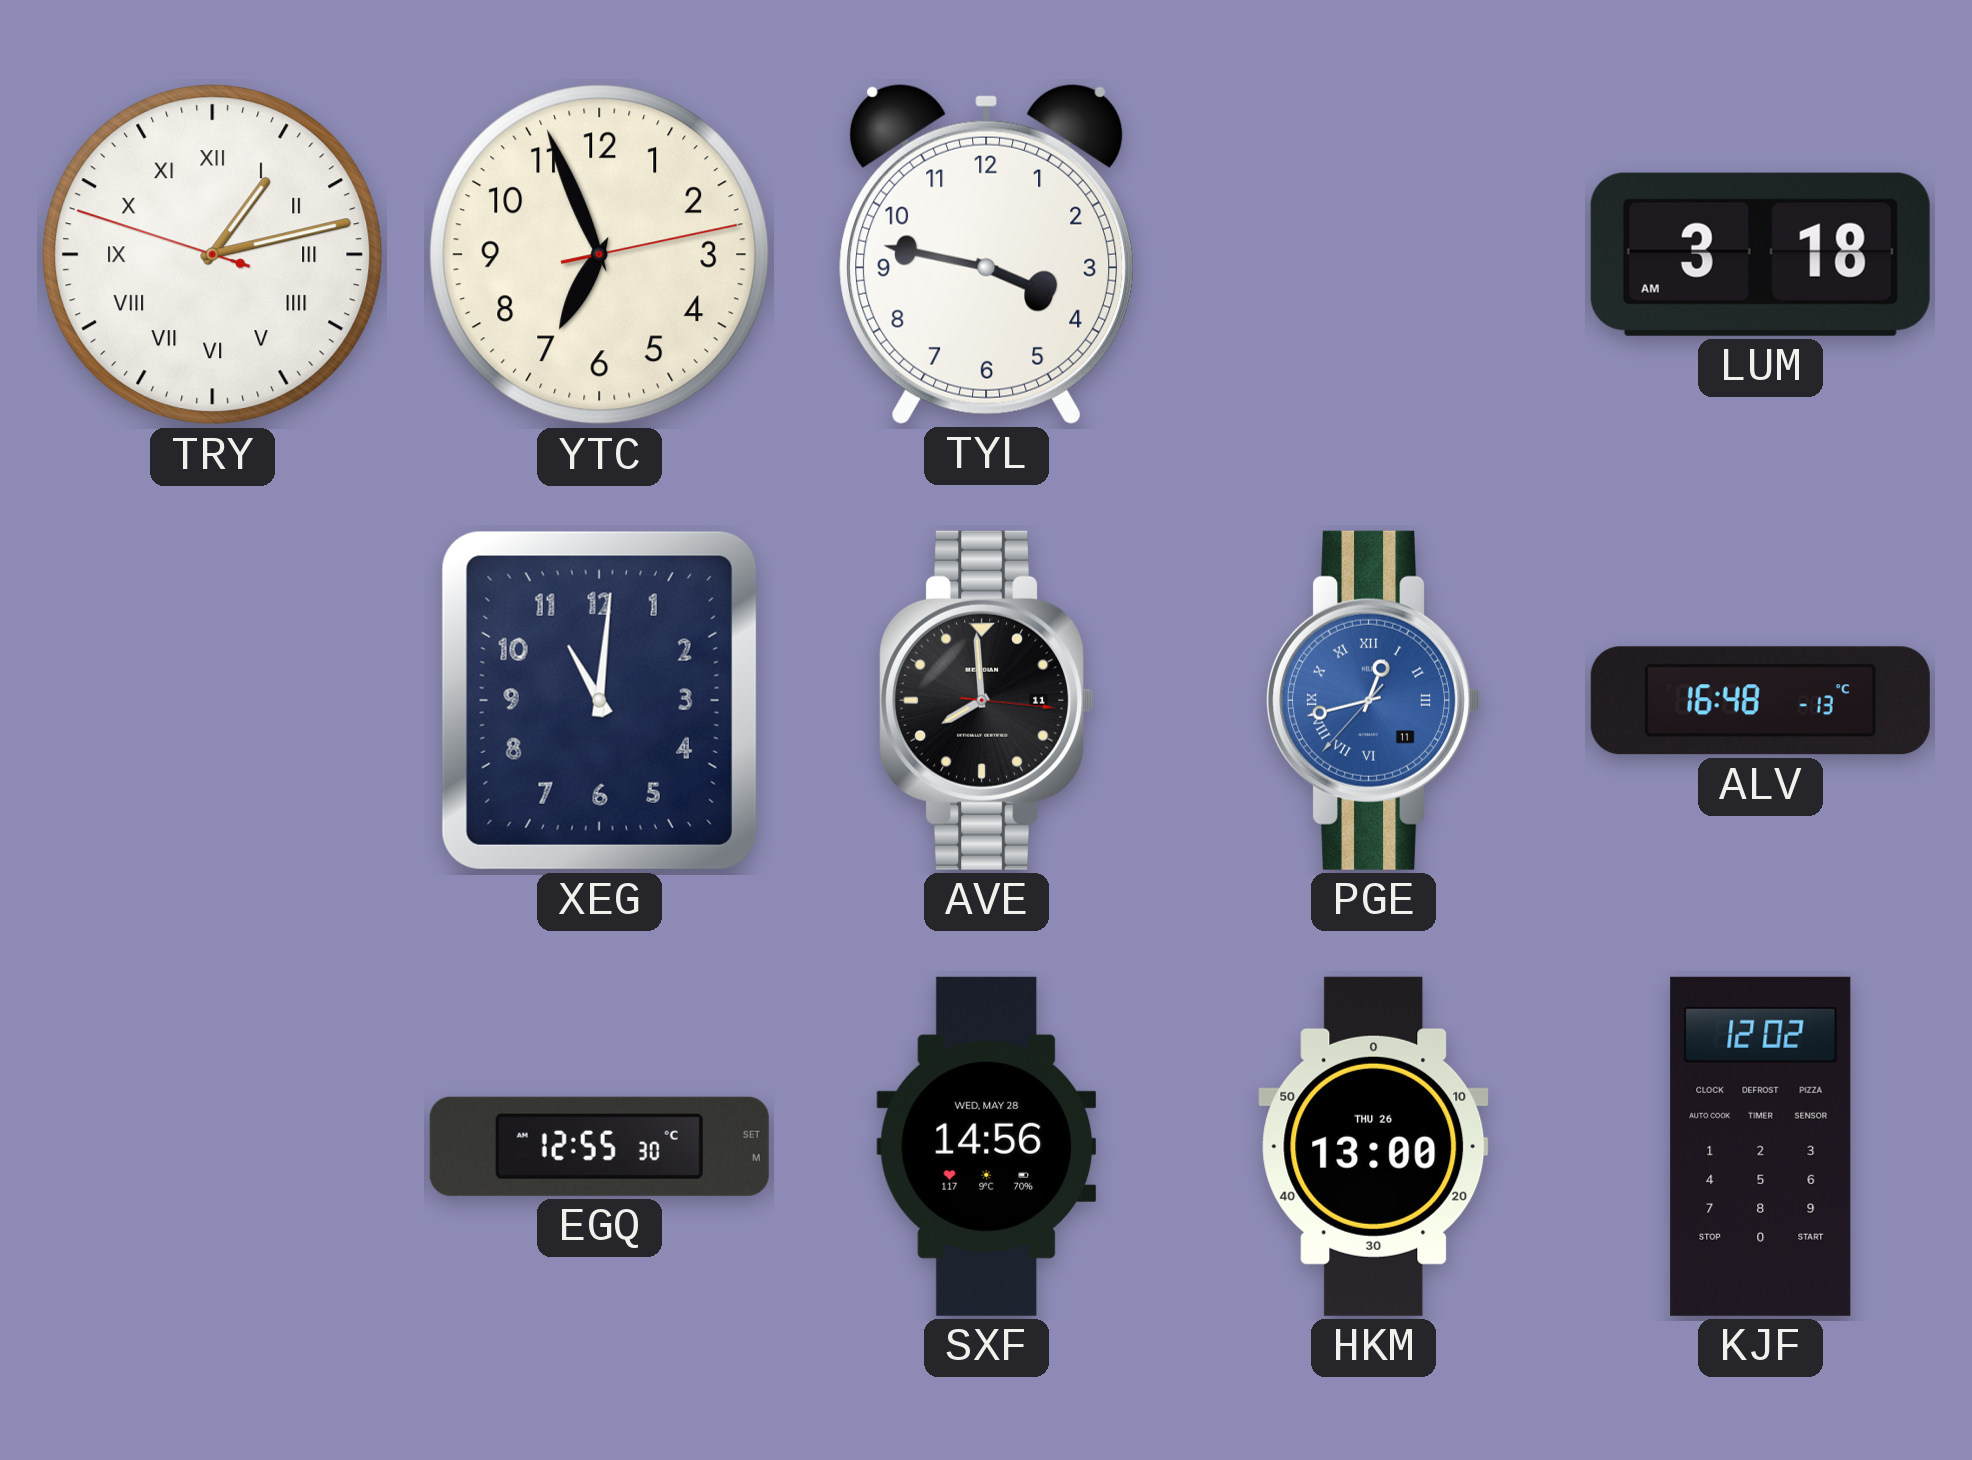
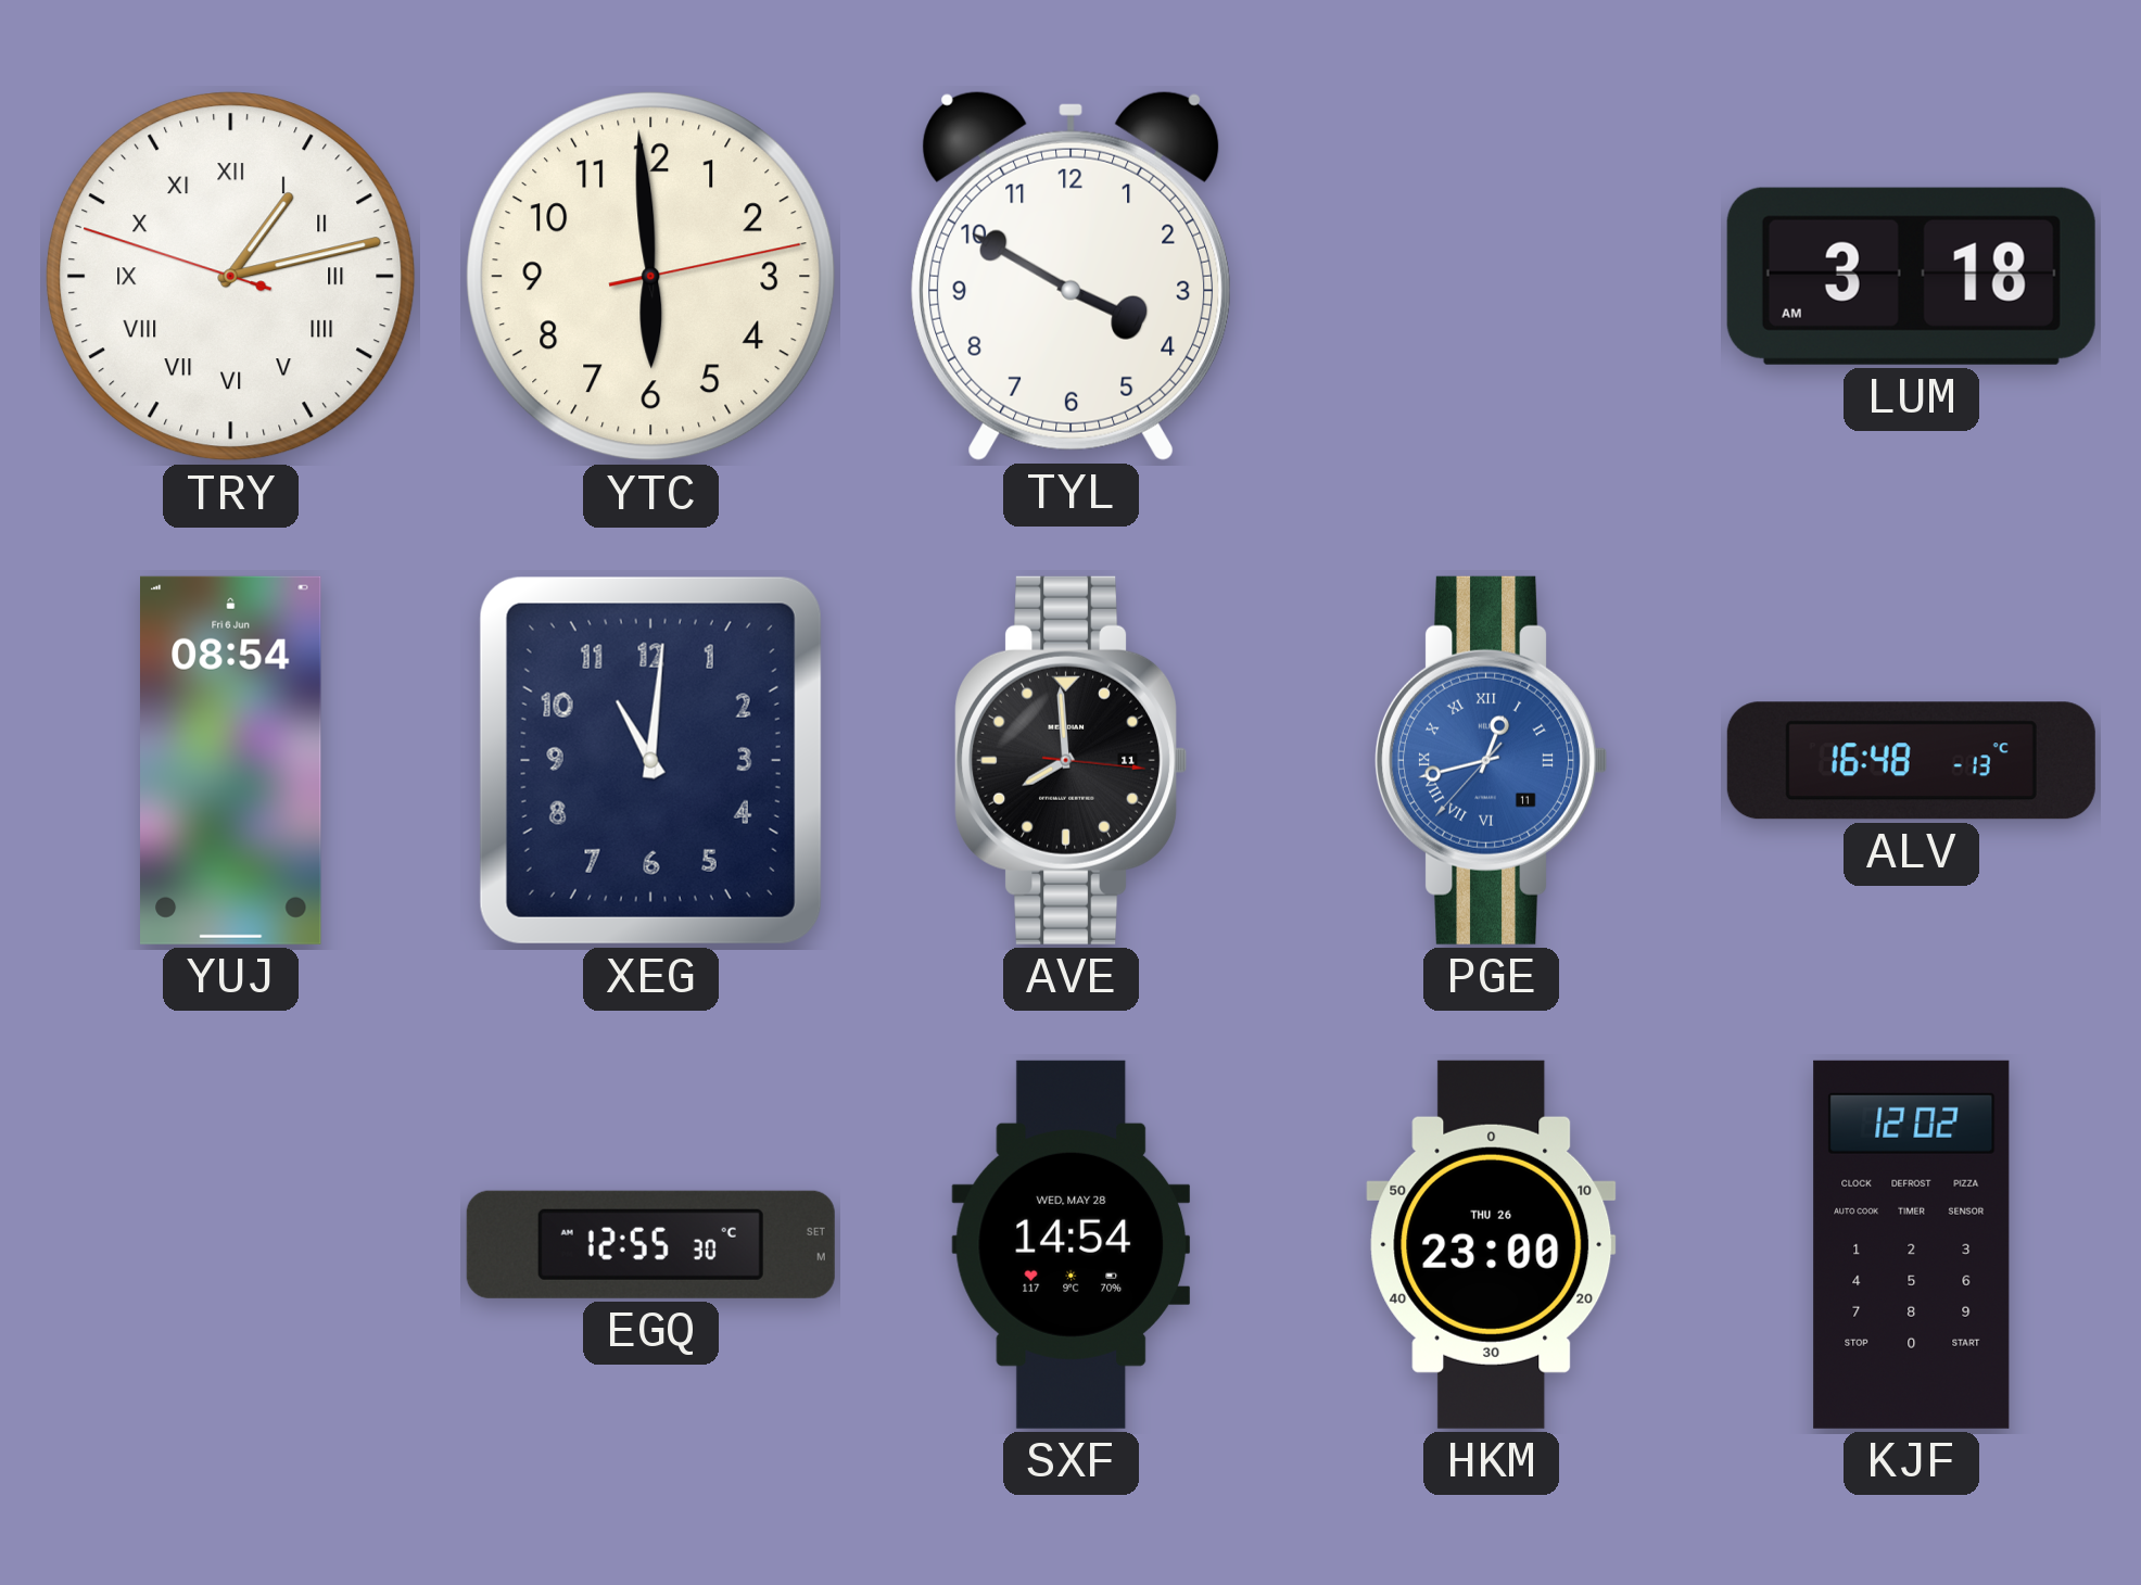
YTC: 6:56 -> 5:59 (651, 277)
TYL: 3:47 -> 3:50 (1072, 276)
YUJ: none -> 08:54 (231, 760)
SXF: 14:56 -> 14:54 (1072, 1244)
HKM: 13:00 -> 23:00 (1492, 1244)
